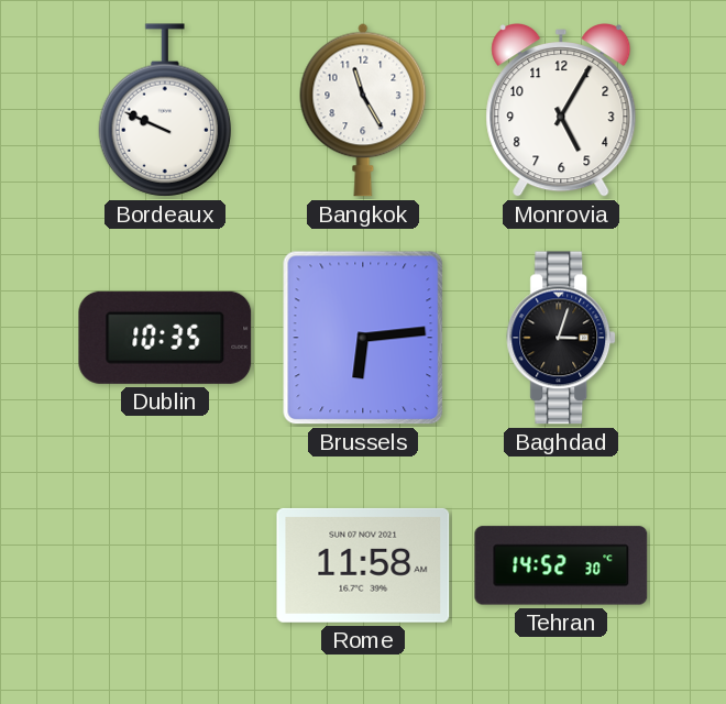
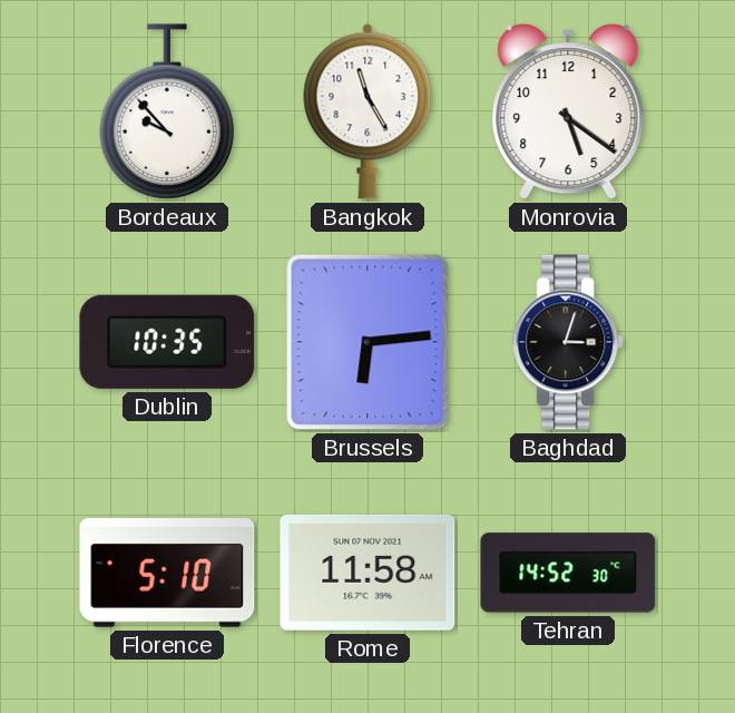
Bordeaux: 9:49 -> 9:53 (167, 111)
Monrovia: 5:05 -> 5:21 (568, 113)
Florence: none -> 5:10 (167, 574)
